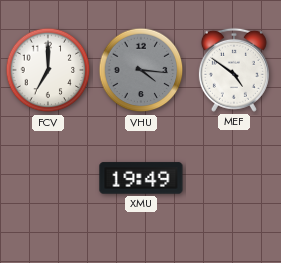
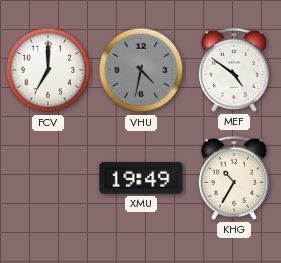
VHU: 4:16 -> 4:32 (141, 70)
KHG: none -> 10:35 (234, 178)
